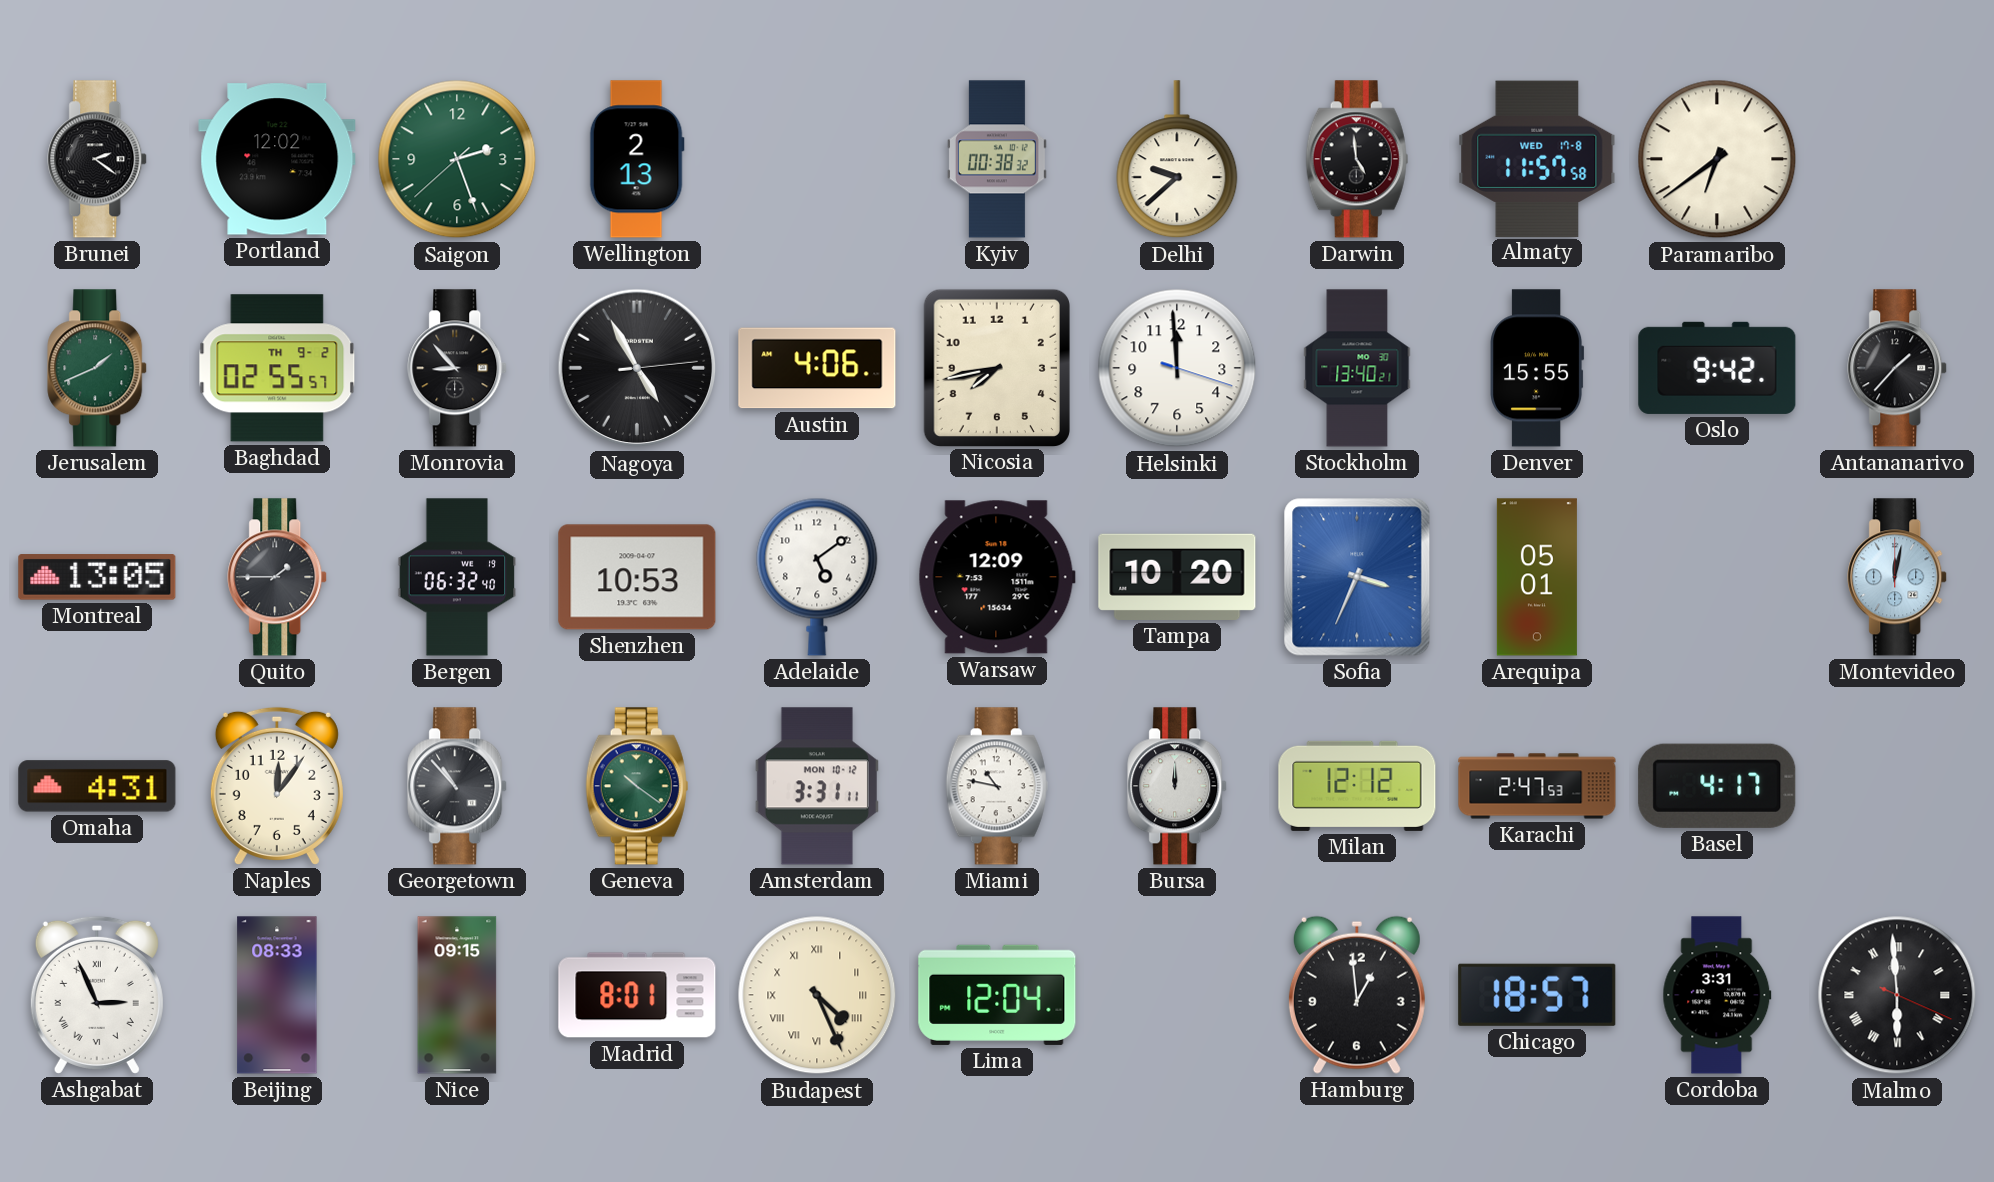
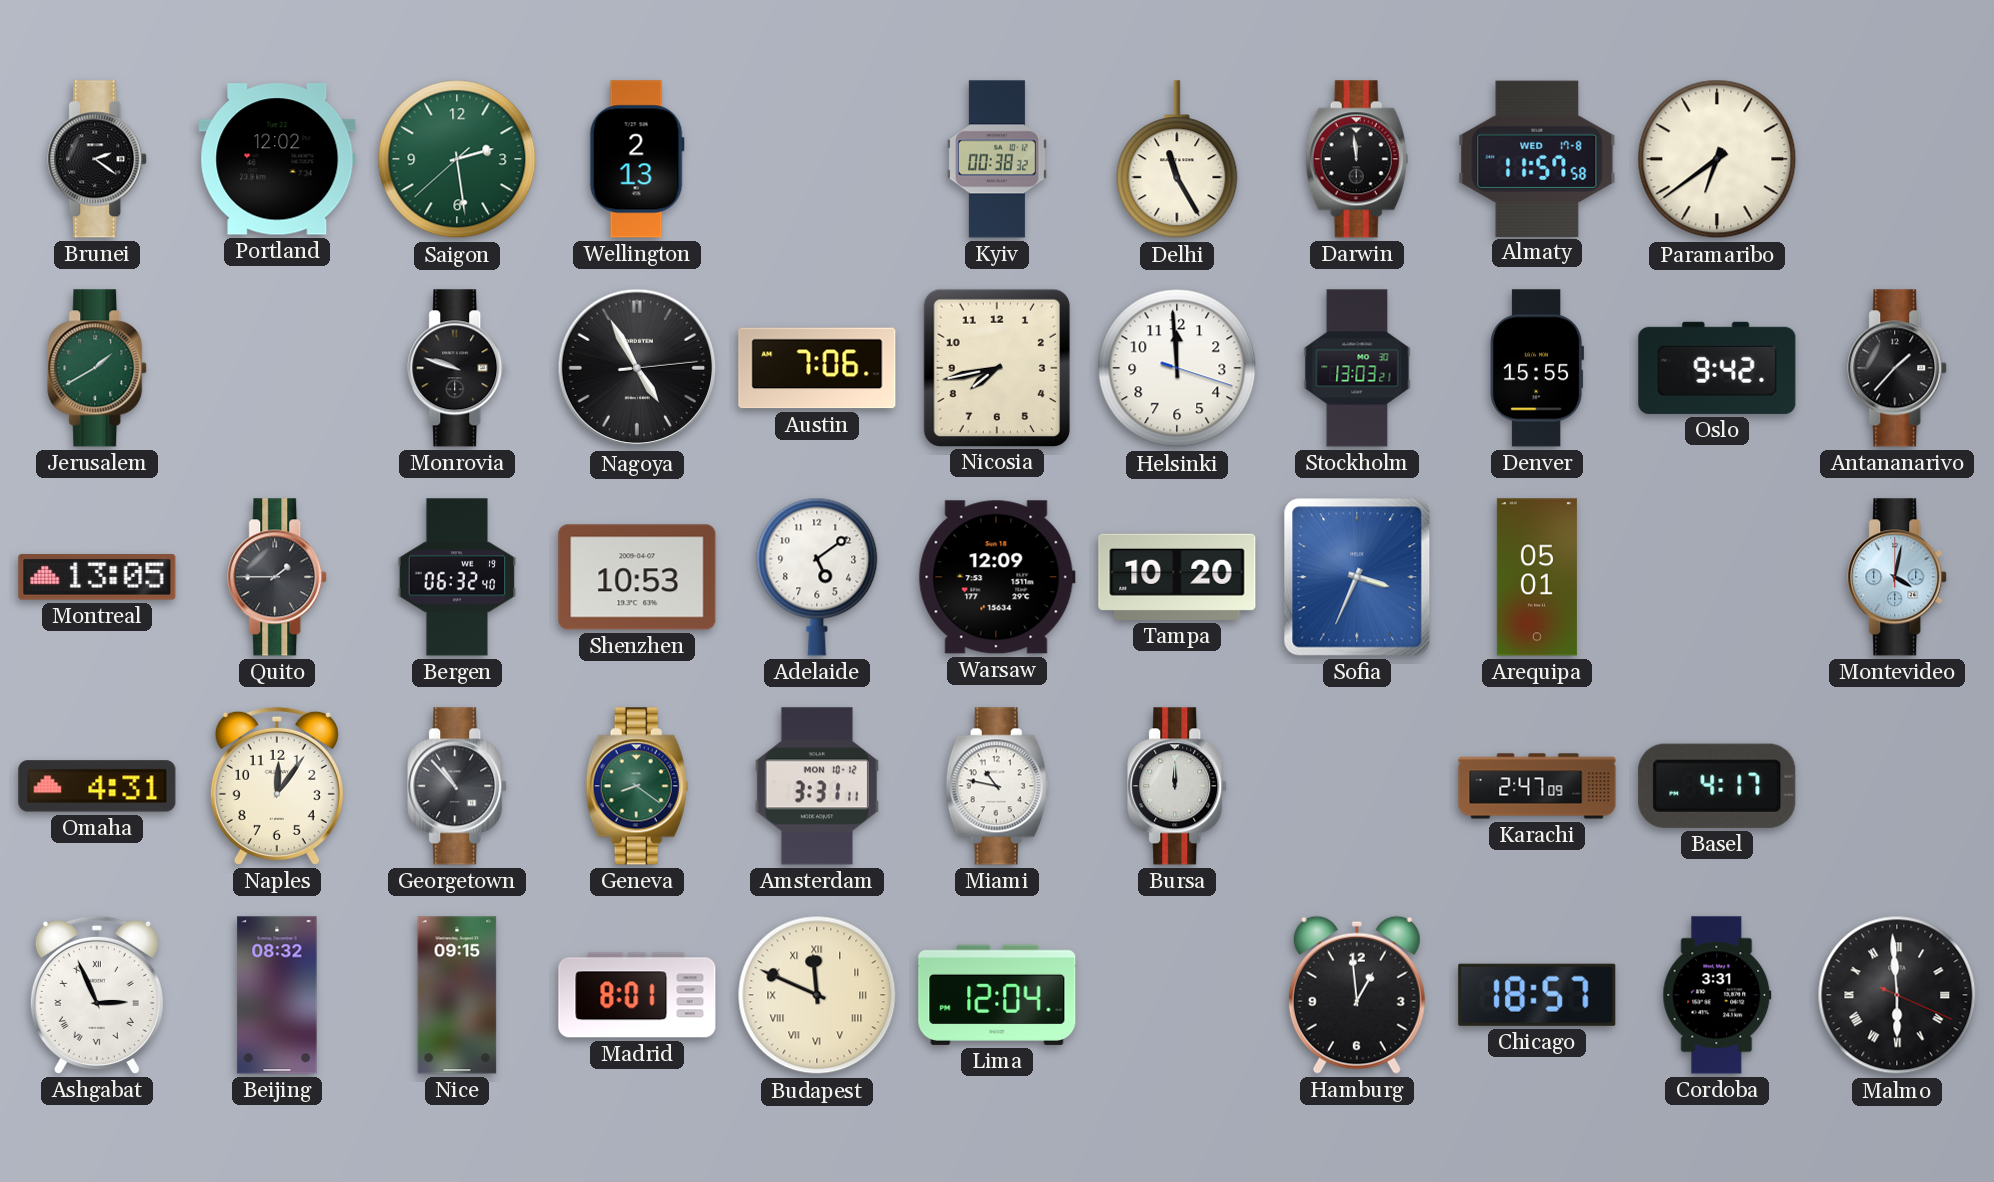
Saigon: 2:26 -> 2:28 (457, 159)
Delhi: 9:38 -> 11:25 (1177, 160)
Darwin: 4:59 -> 11:59 (1357, 159)
Jerusalem: 1:41 -> 1:40 (98, 368)
Baghdad: 02:55 -> none (277, 368)
Monrovia: 8:53 -> 9:48 (458, 368)
Austin: 4:06 -> 7:06 (817, 368)
Stockholm: 13:40 -> 13:03 (1357, 368)
Montevideo: 12:02 -> 4:02 (1898, 577)
Geneva: 10:21 -> 8:21 (637, 786)
Milan: 12:12 -> none (1357, 786)
Karachi: 2:47:53 -> 2:47:09 (1537, 786)
Beijing: 08:33 -> 08:32 (277, 995)
Budapest: 4:26 -> 11:49 (817, 995)
